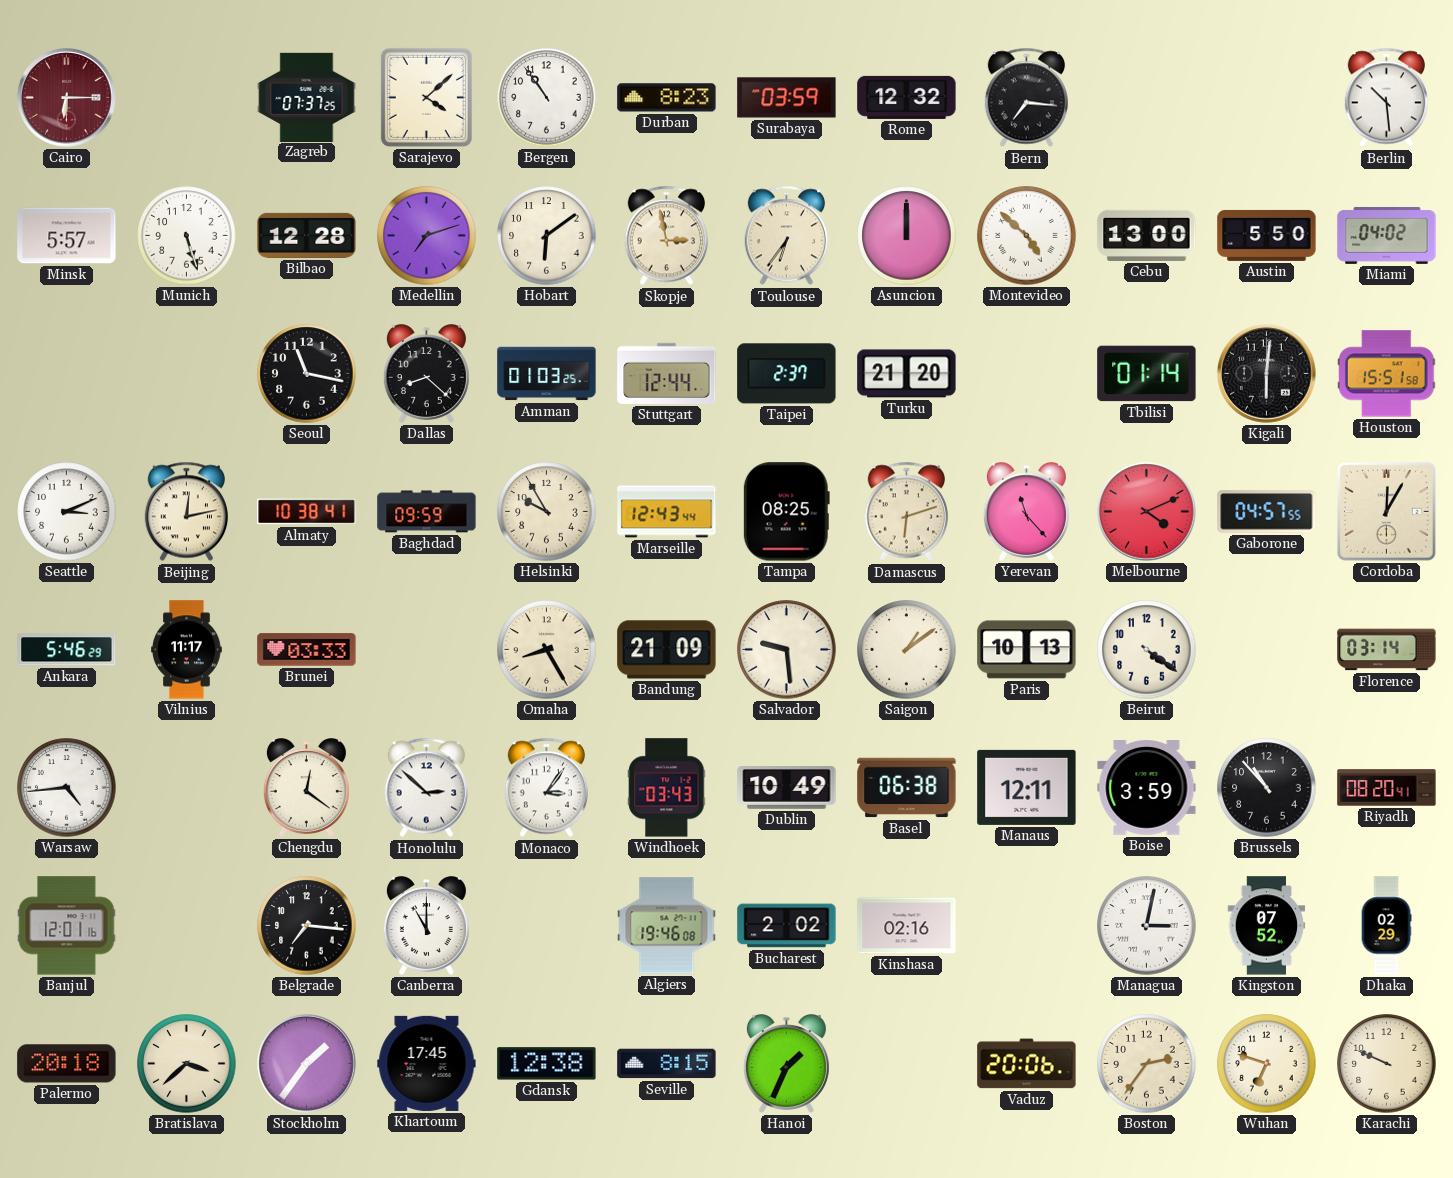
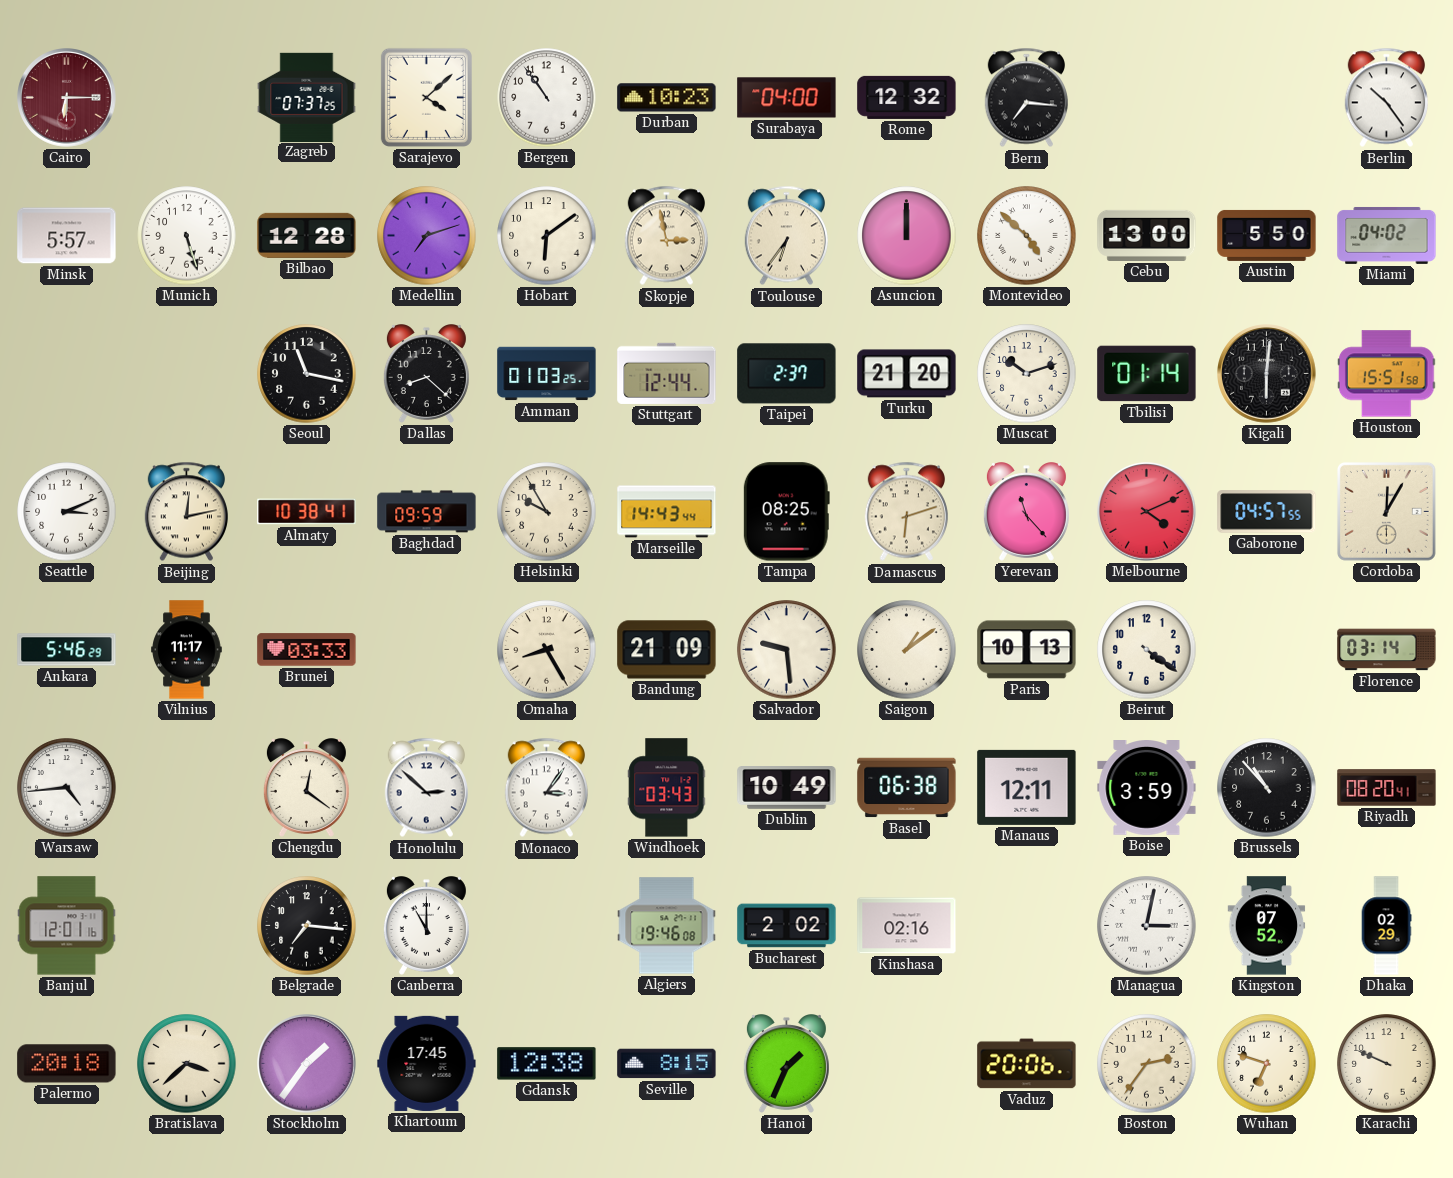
Durban: 8:23 -> 10:23 (667, 98)
Surabaya: 03:59 -> 04:00 (787, 98)
Berlin: 10:29 -> 10:24 (1386, 98)
Muscat: none -> 10:12 (1027, 374)
Marseille: 12:43 -> 14:43 (667, 512)
